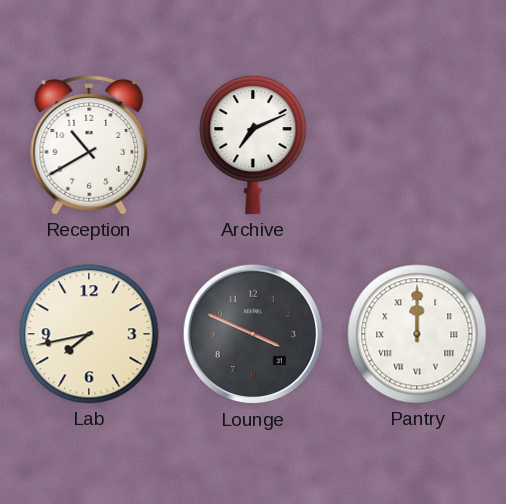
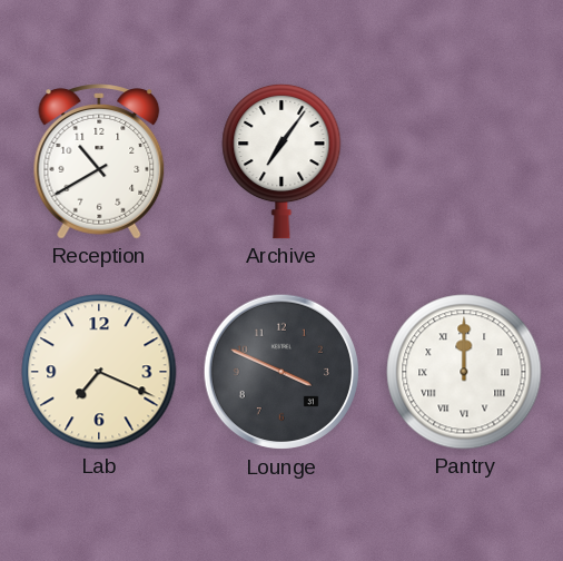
Archive: 7:11 -> 7:06 (281, 161)
Lab: 7:43 -> 7:19 (99, 372)
